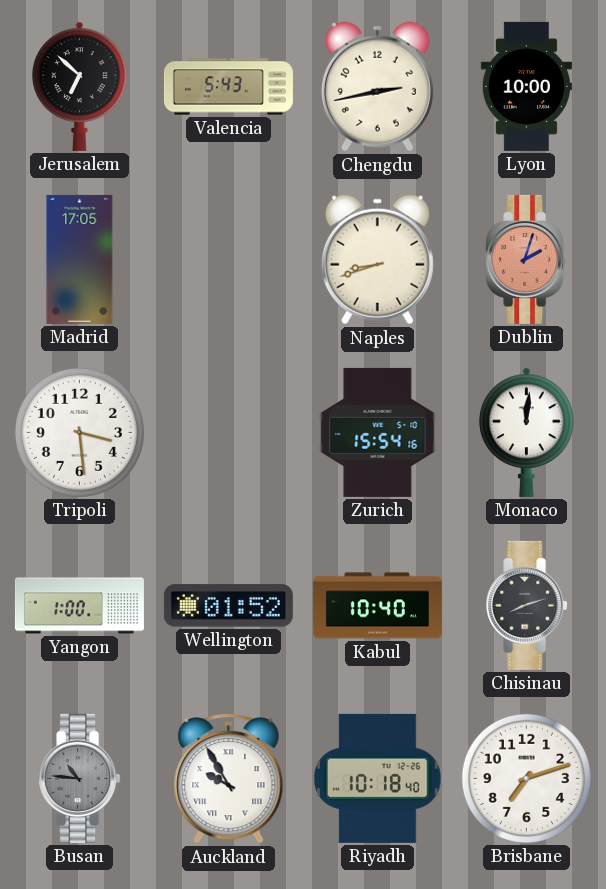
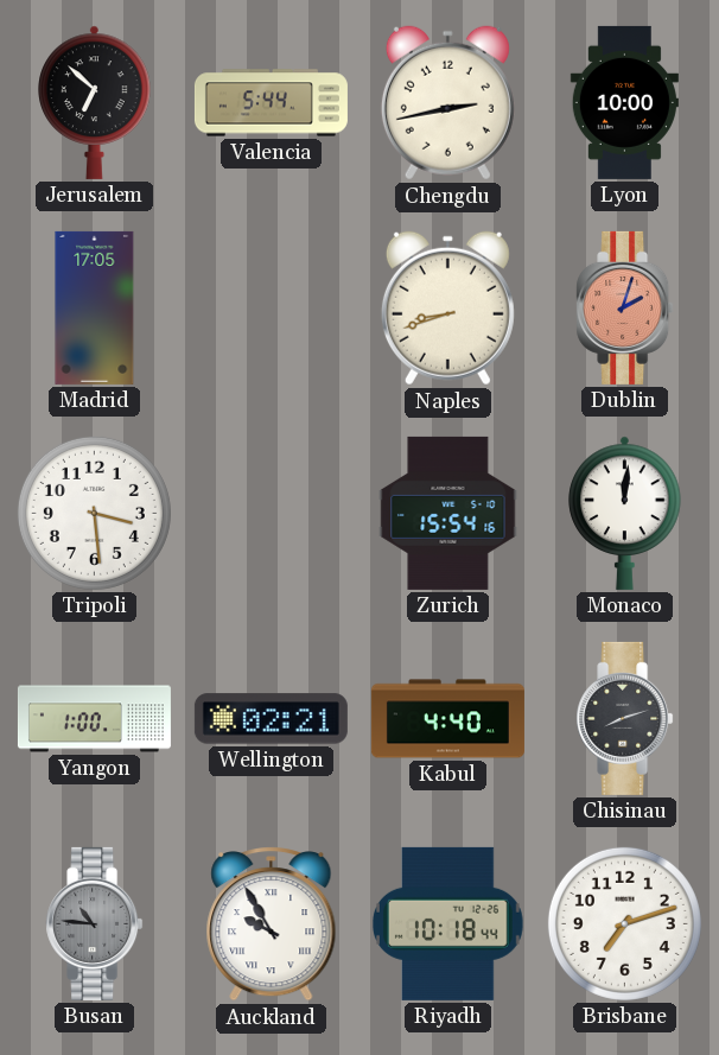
Valencia: 5:43 -> 5:44 (271, 103)
Wellington: 01:52 -> 02:21 (271, 719)
Kabul: 10:40 -> 4:40 (447, 719)
Riyadh: 10:18:40 -> 10:18:44 (447, 923)
